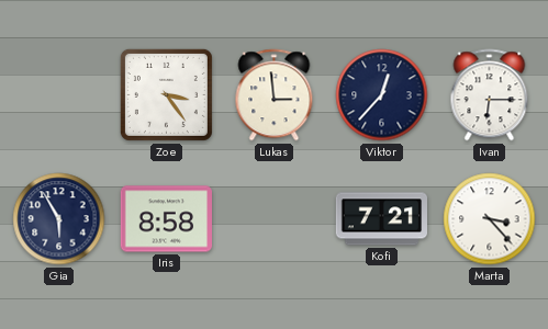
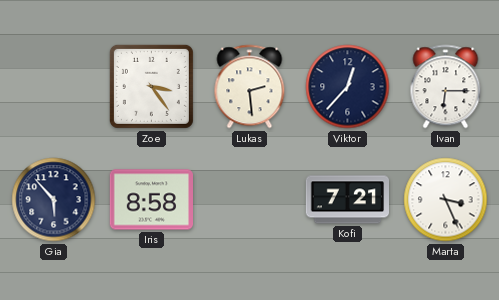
Lukas: 2:59 -> 2:29 (250, 87)
Gia: 5:55 -> 5:53 (54, 200)
Marta: 3:23 -> 3:26 (446, 200)
